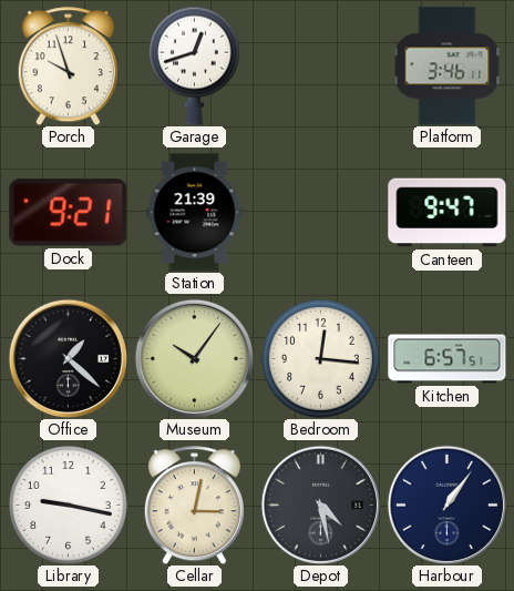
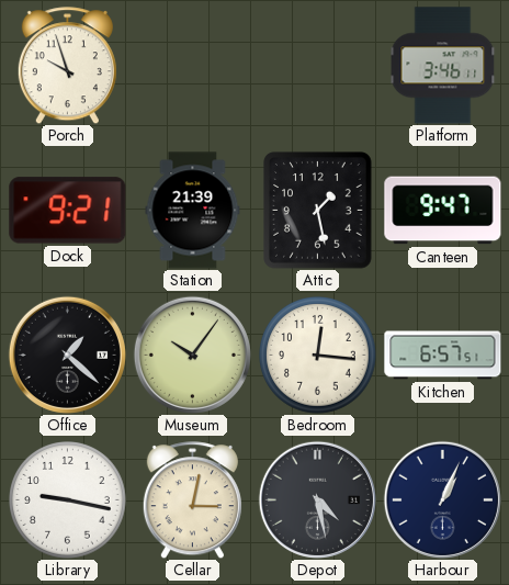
Garage: 12:42 -> none (195, 65)
Attic: none -> 1:28 (318, 211)
Harbour: 1:06 -> 1:04 (442, 499)
